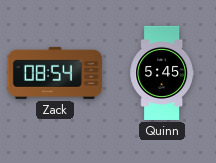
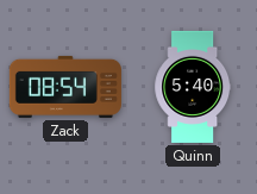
Quinn: 5:45 -> 5:40 (193, 87)
